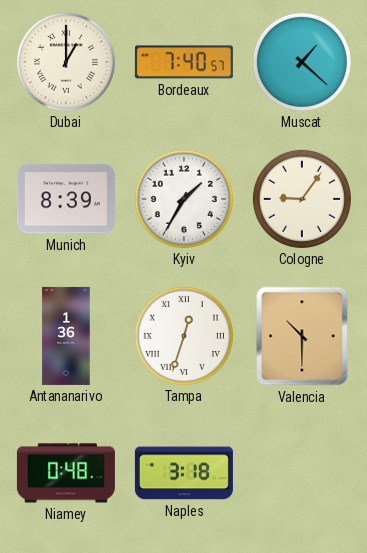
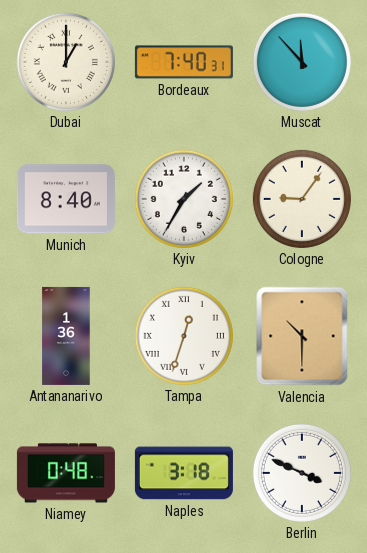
Bordeaux: 7:40:57 -> 7:40:31 (184, 62)
Muscat: 1:22 -> 11:53 (302, 62)
Munich: 8:39 -> 8:40 (66, 199)
Berlin: none -> 3:49 (302, 473)
